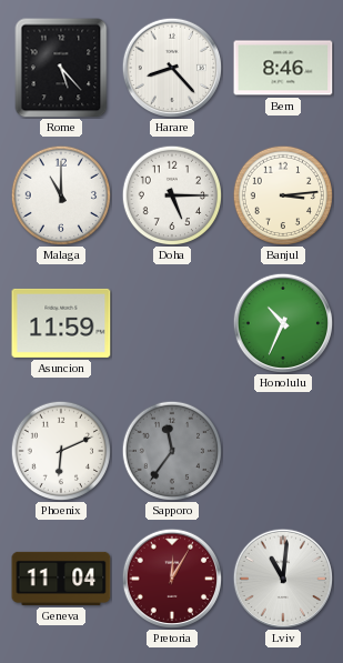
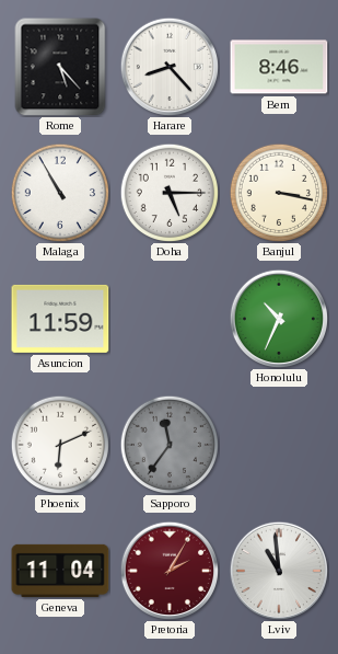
Malaga: 11:00 -> 10:55 (60, 192)
Banjul: 3:14 -> 3:17 (279, 192)
Pretoria: 12:05 -> 2:05 (168, 570)
Lviv: 11:01 -> 10:59 (278, 570)
